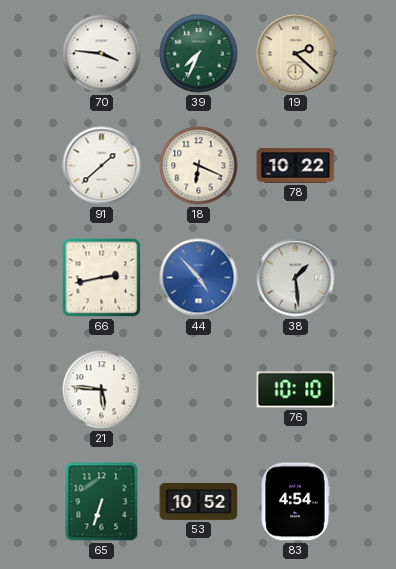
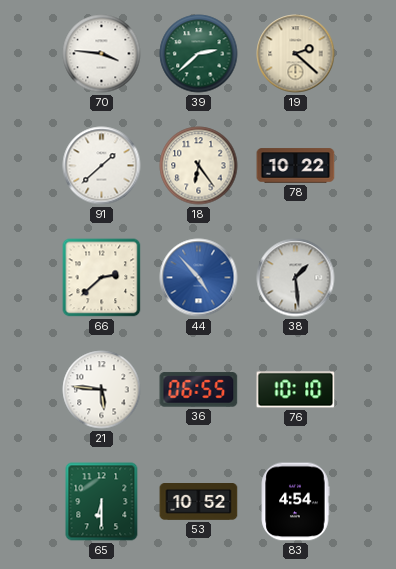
39: 7:34 -> 2:38 (199, 54)
18: 6:19 -> 6:24 (199, 166)
66: 2:43 -> 2:38 (102, 278)
36: none -> 06:55 (199, 390)
65: 6:33 -> 6:30 (102, 502)
